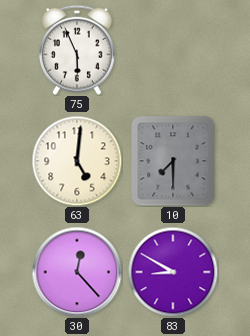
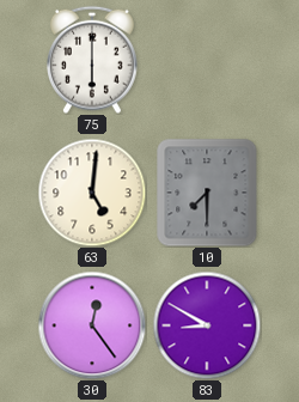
75: 5:56 -> 6:00 (93, 60)
30: 12:23 -> 12:24 (92, 325)
